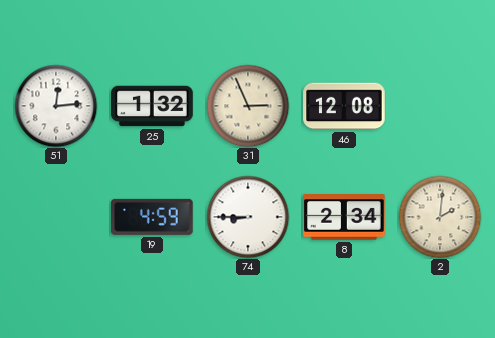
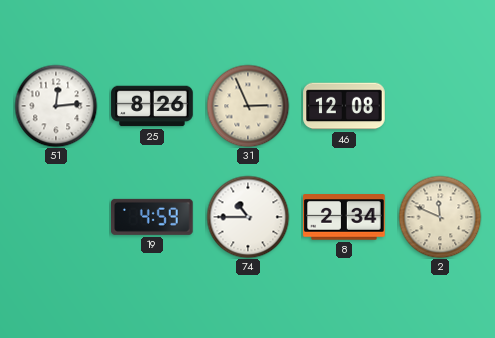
25: 1:32 -> 8:26 (152, 106)
74: 8:45 -> 10:45 (248, 217)
2: 2:01 -> 11:49 (440, 217)
